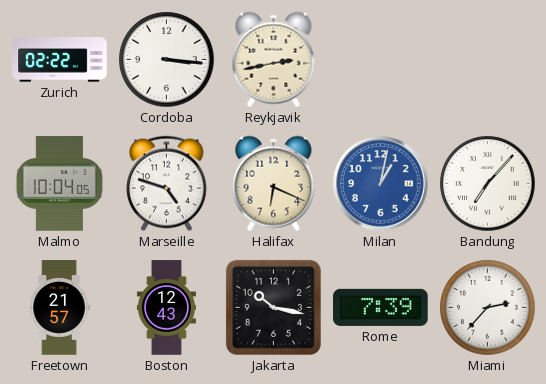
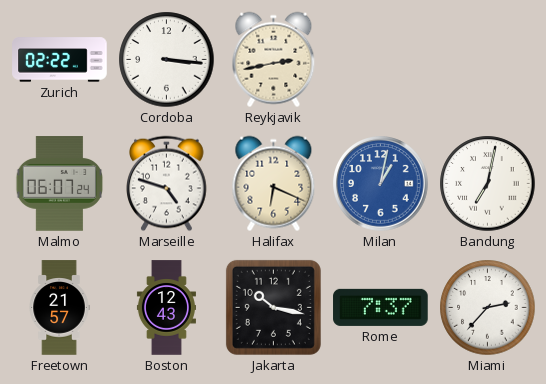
Malmo: 10:04 -> 06:07 (60, 184)
Bandung: 7:07 -> 7:02 (488, 184)
Rome: 7:39 -> 7:37 (381, 307)
